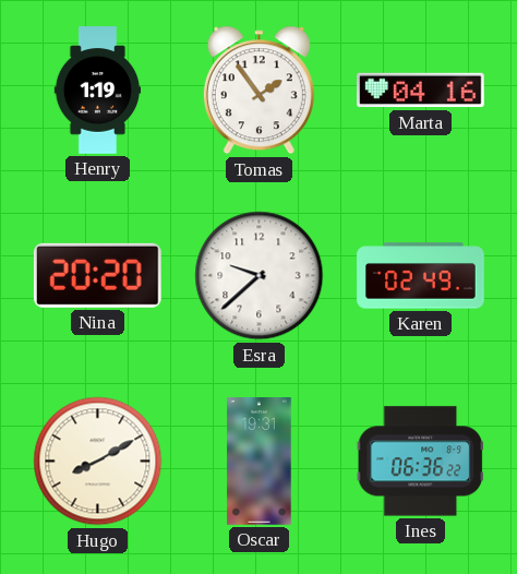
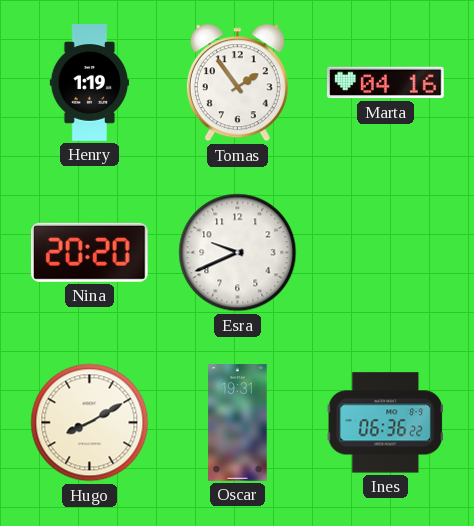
Esra: 9:38 -> 9:41 (238, 253)
Karen: 02:49 -> none (421, 276)
